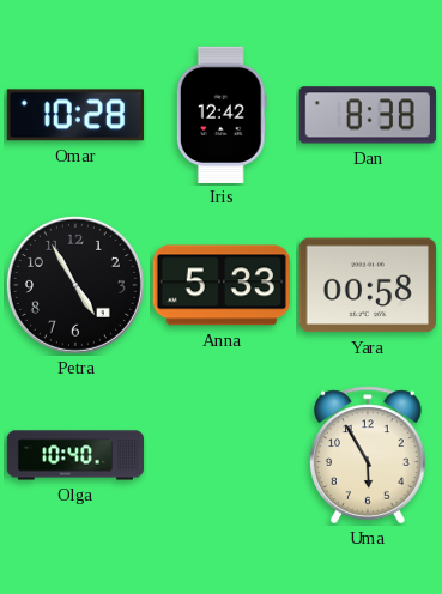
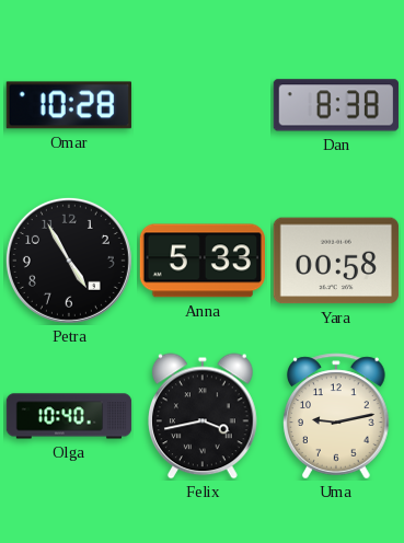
Iris: 12:42 -> none (222, 114)
Felix: none -> 3:43 (204, 416)
Uma: 5:55 -> 9:13 (336, 416)
